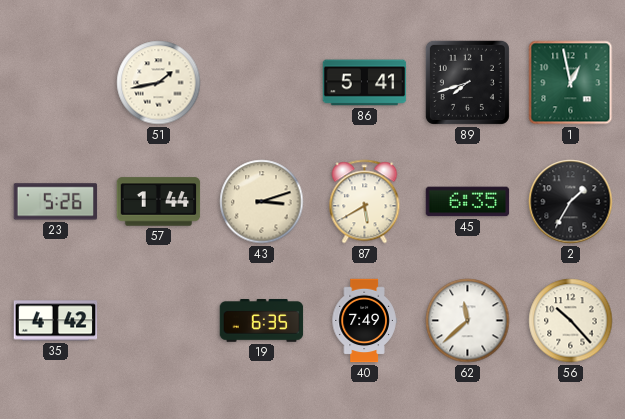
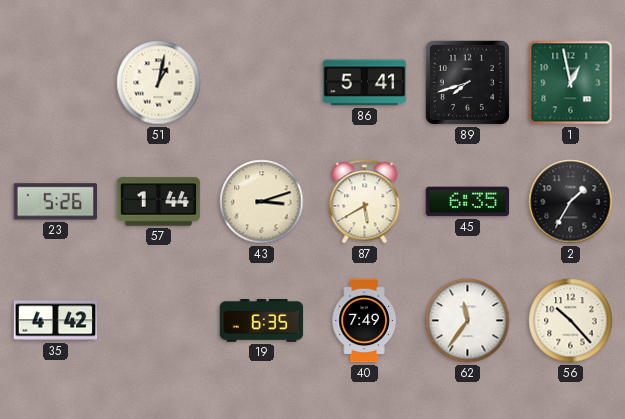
51: 1:43 -> 1:02 (159, 83)
62: 11:38 -> 11:36 (468, 321)
